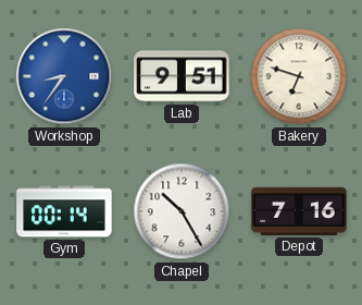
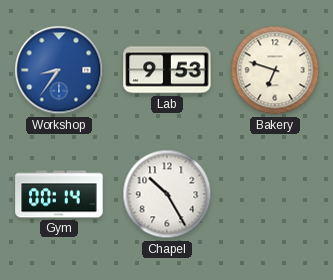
Lab: 9:51 -> 9:53 (167, 70)
Depot: 7:16 -> none (299, 211)
